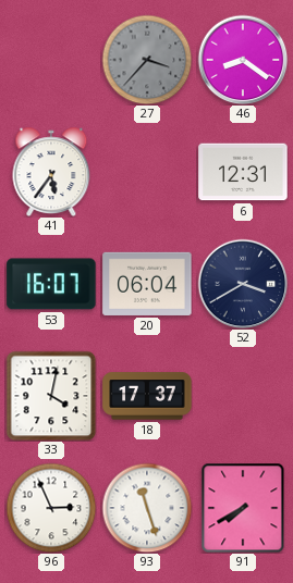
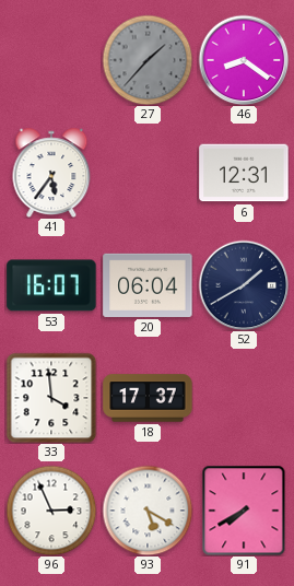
27: 3:37 -> 1:37 (148, 60)
52: 3:40 -> 1:40 (244, 285)
33: 4:02 -> 3:59 (51, 398)
93: 11:27 -> 5:20 (148, 511)
